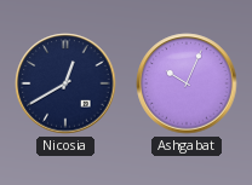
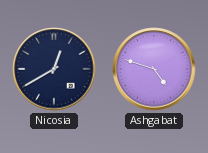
Ashgabat: 10:04 -> 4:48 (154, 69)
